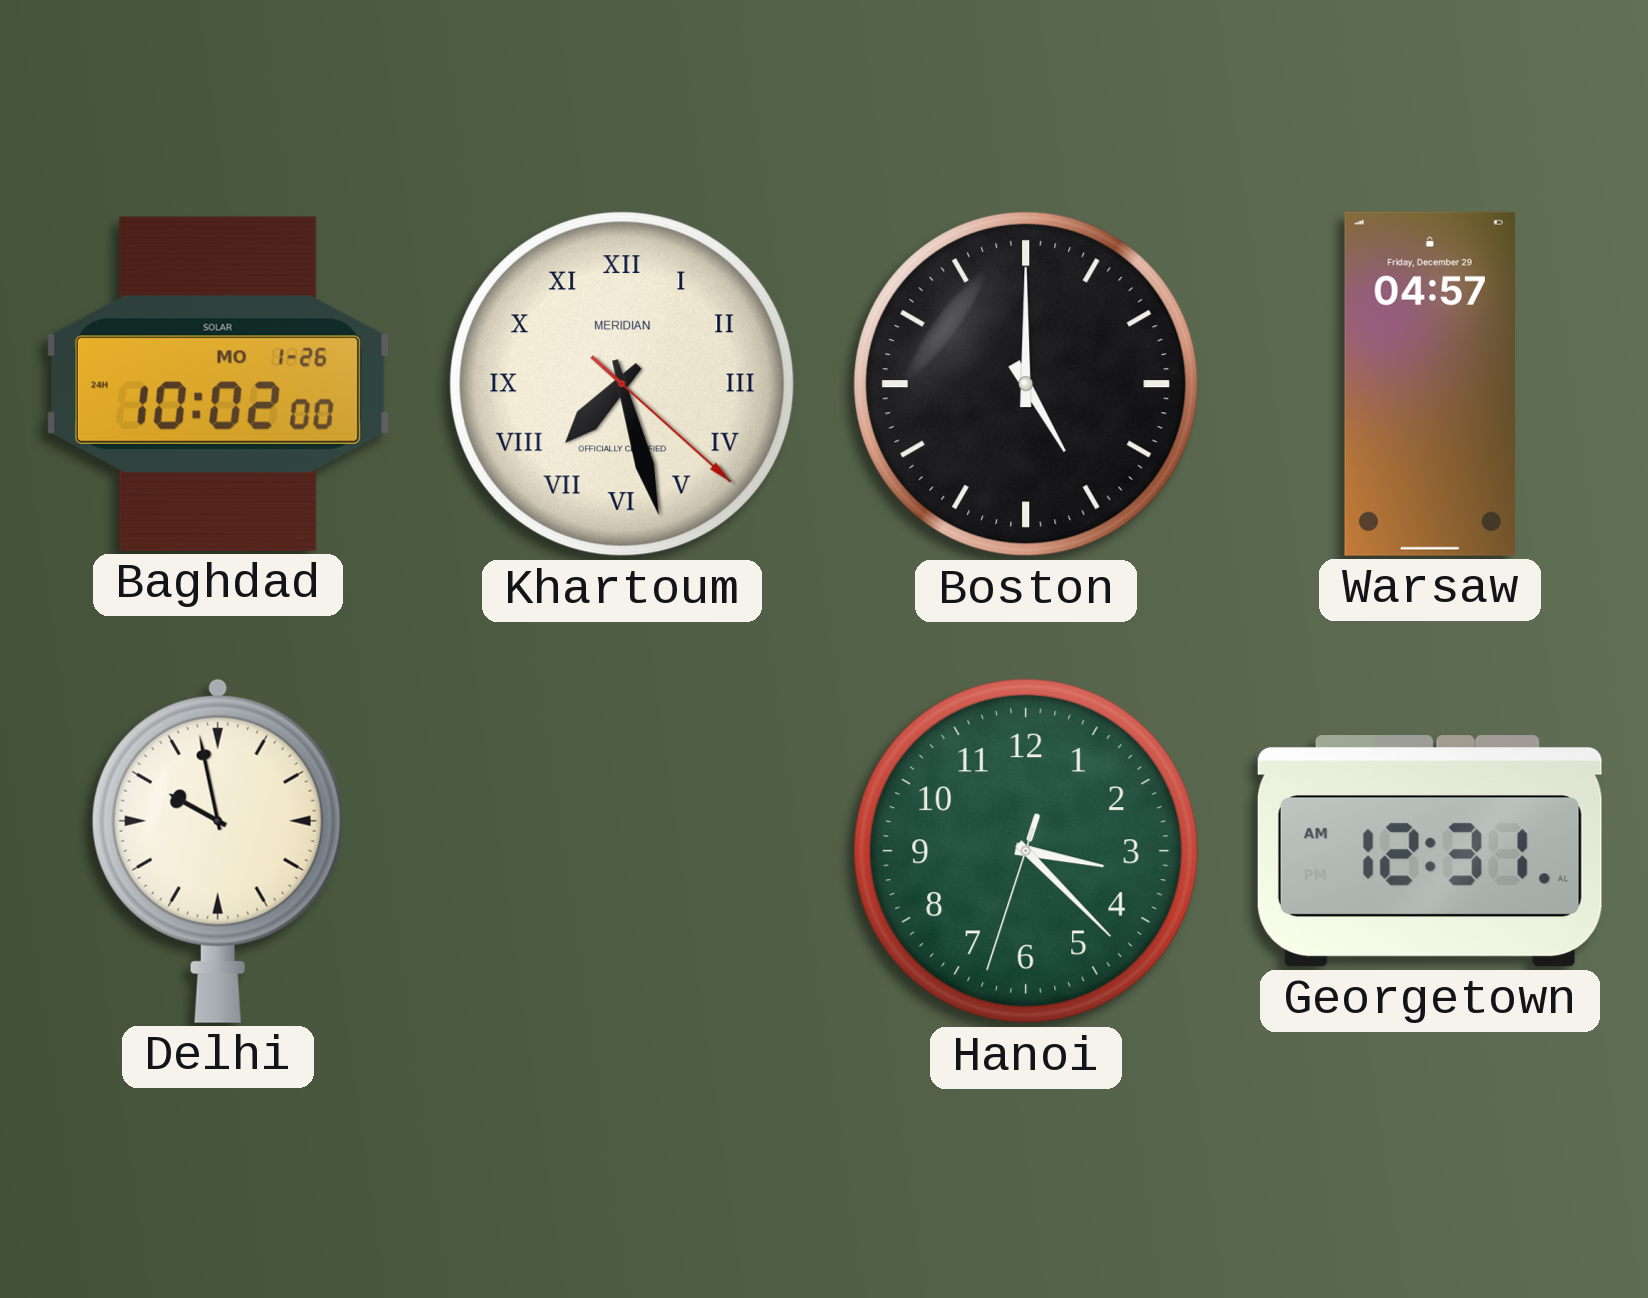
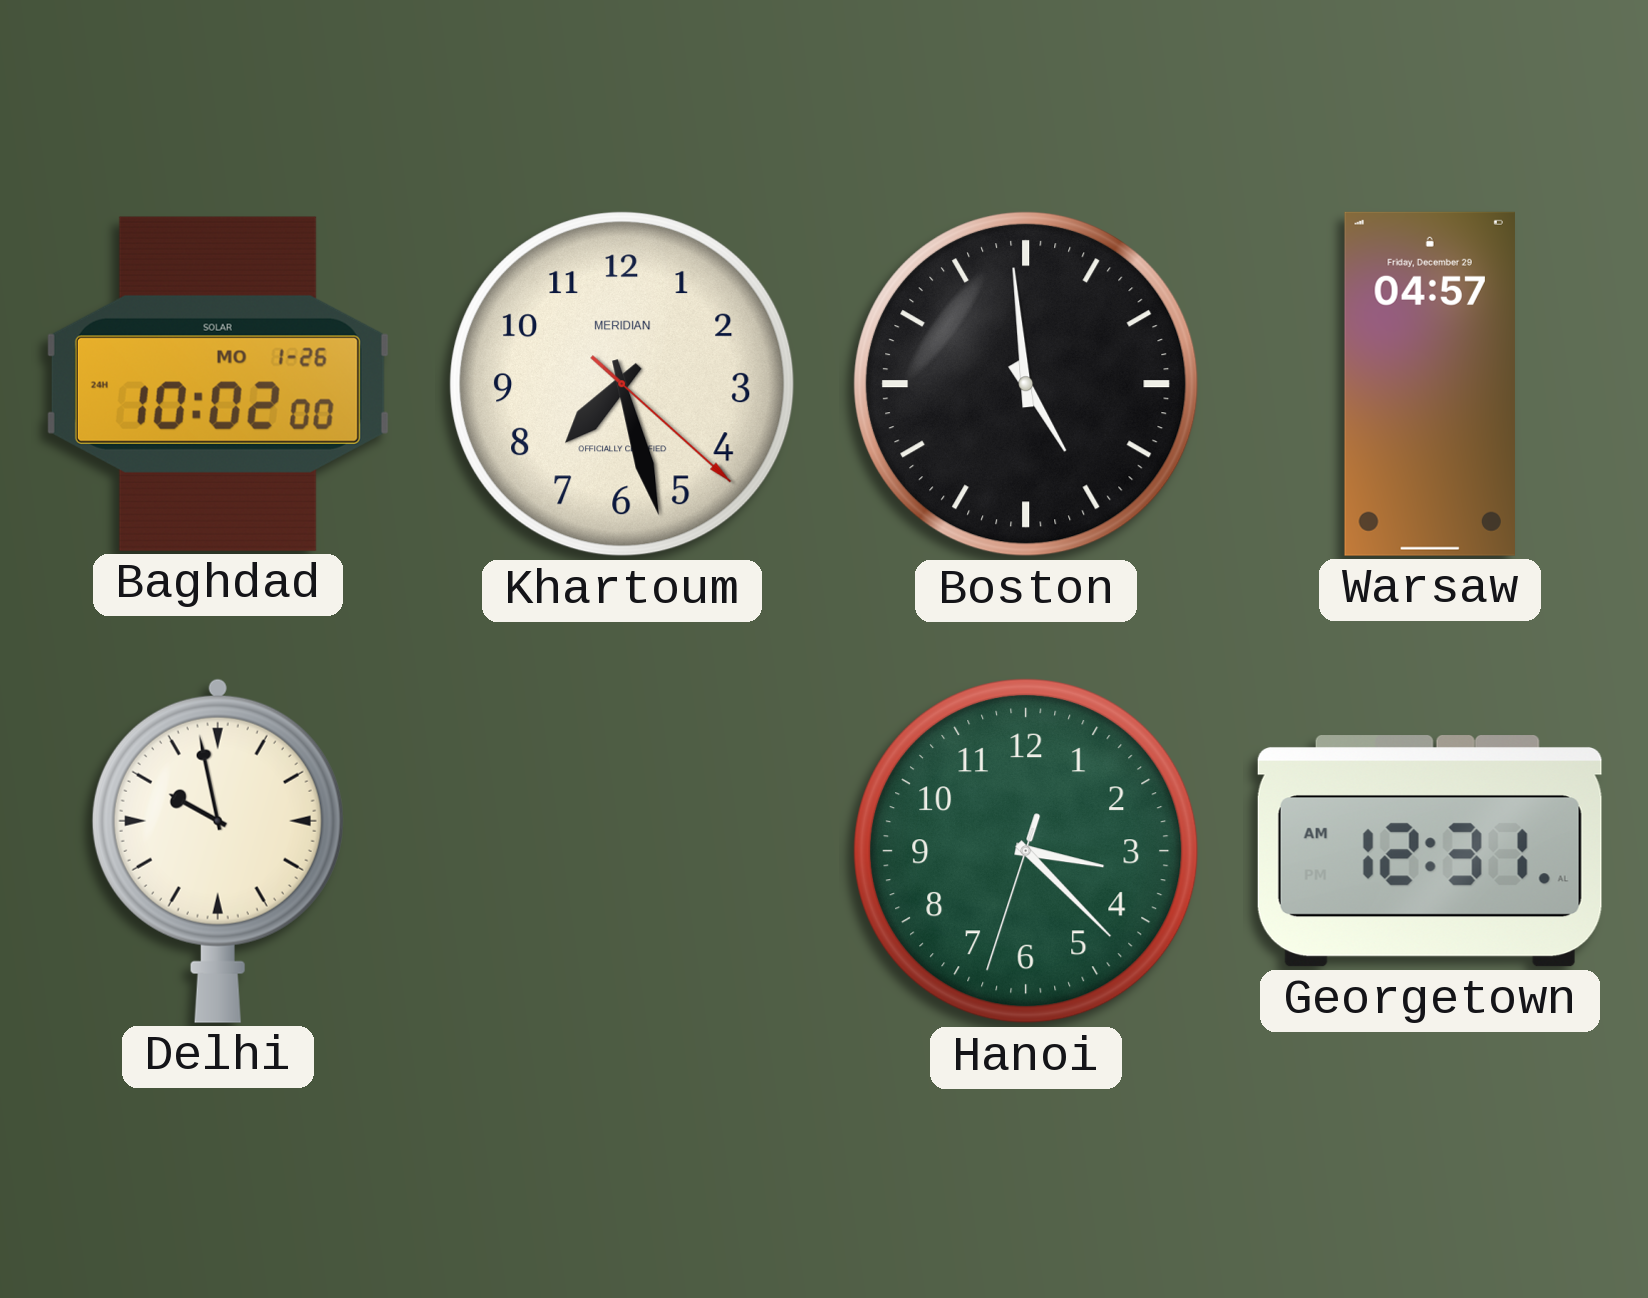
Khartoum numerals: Roman -> Arabic (622, 384)
Boston: 5:00 -> 4:59 (1026, 384)
